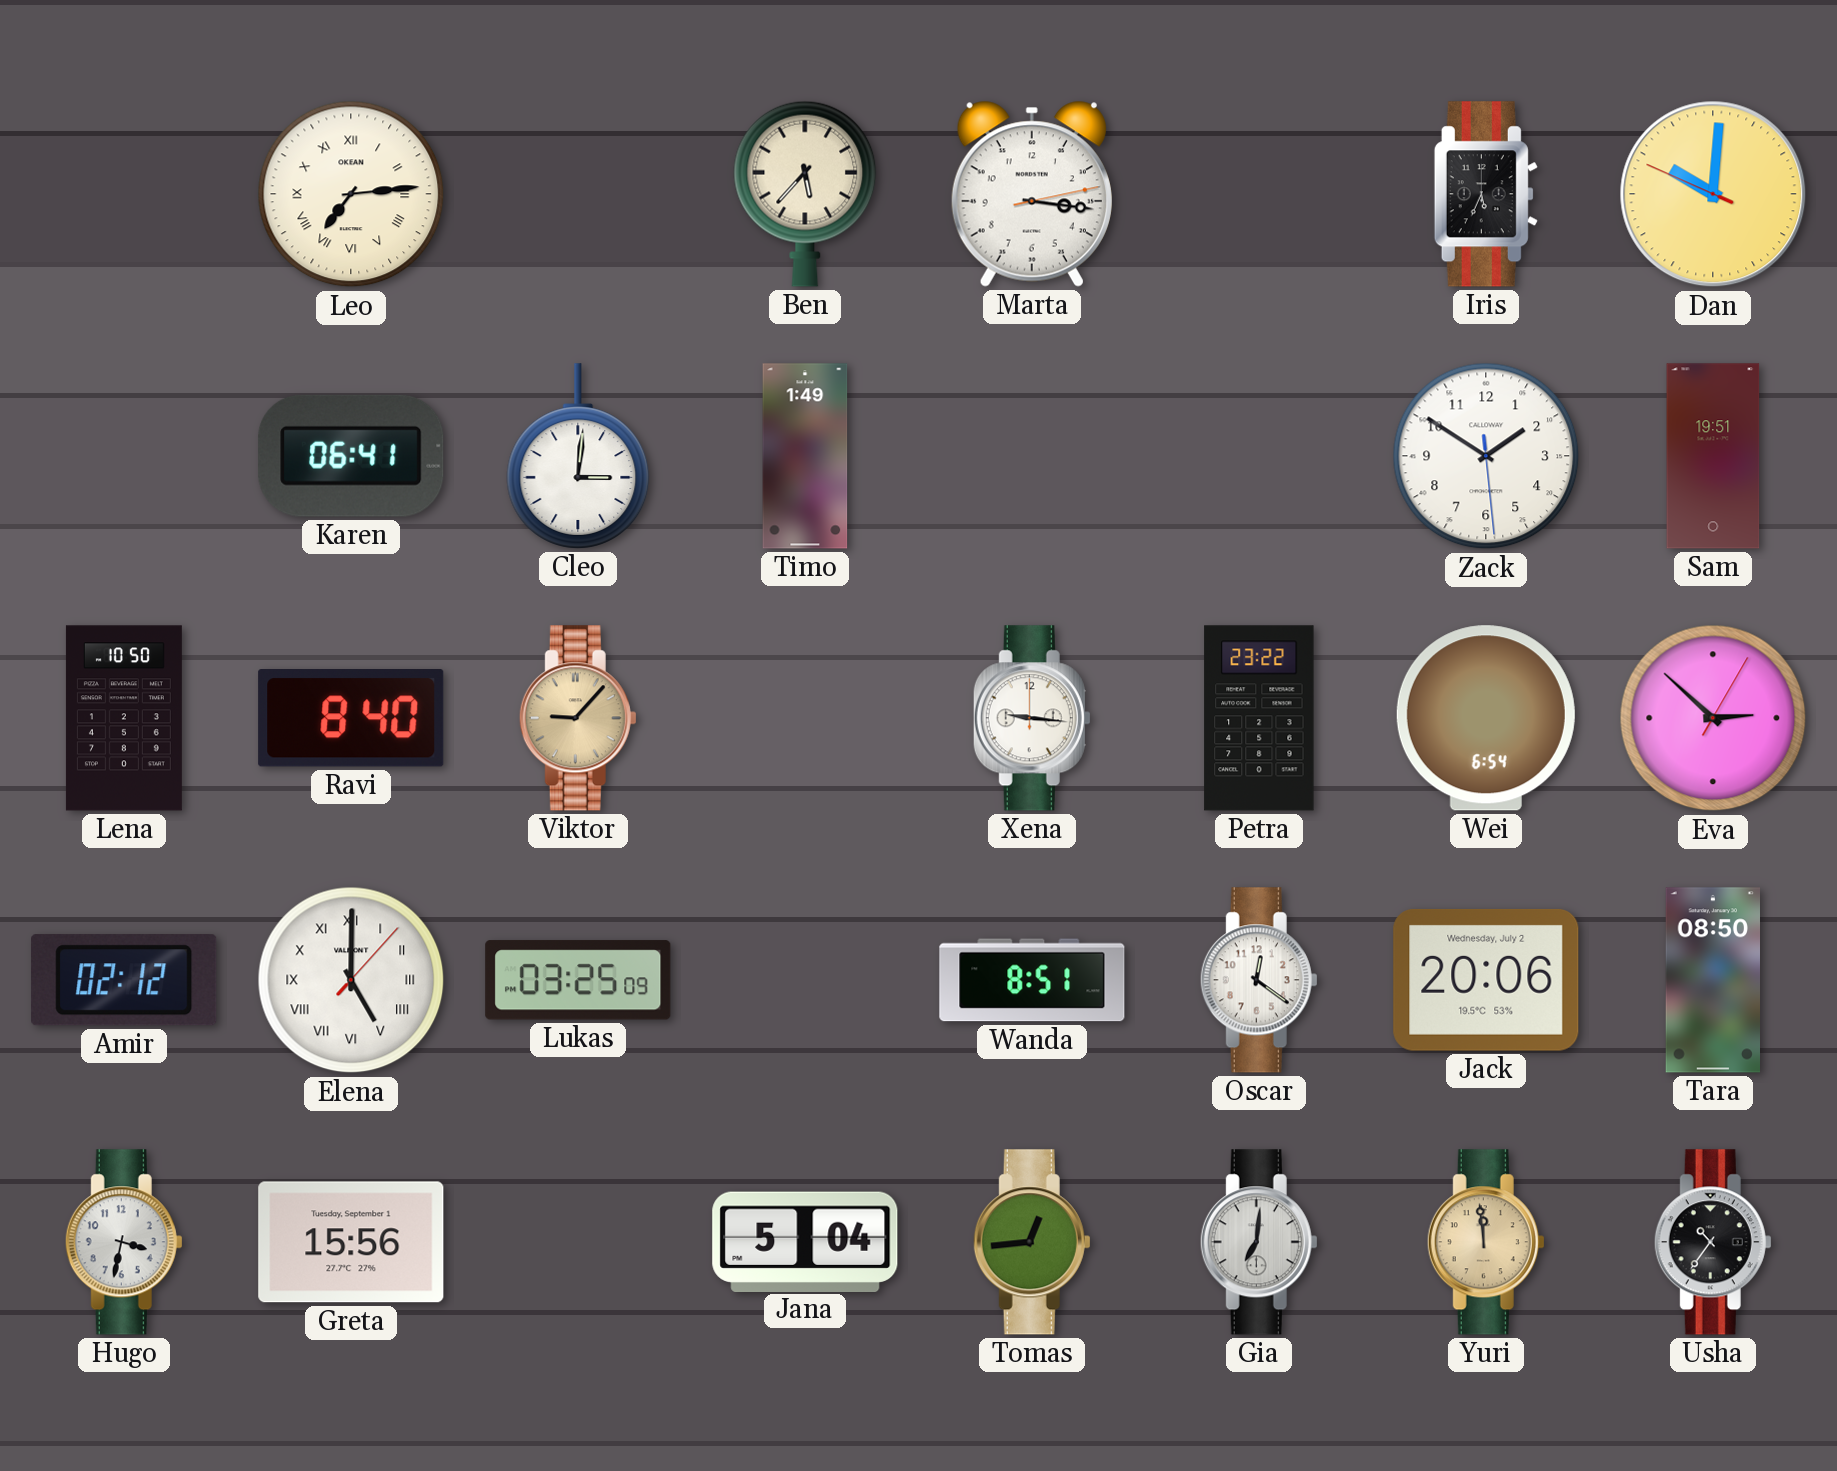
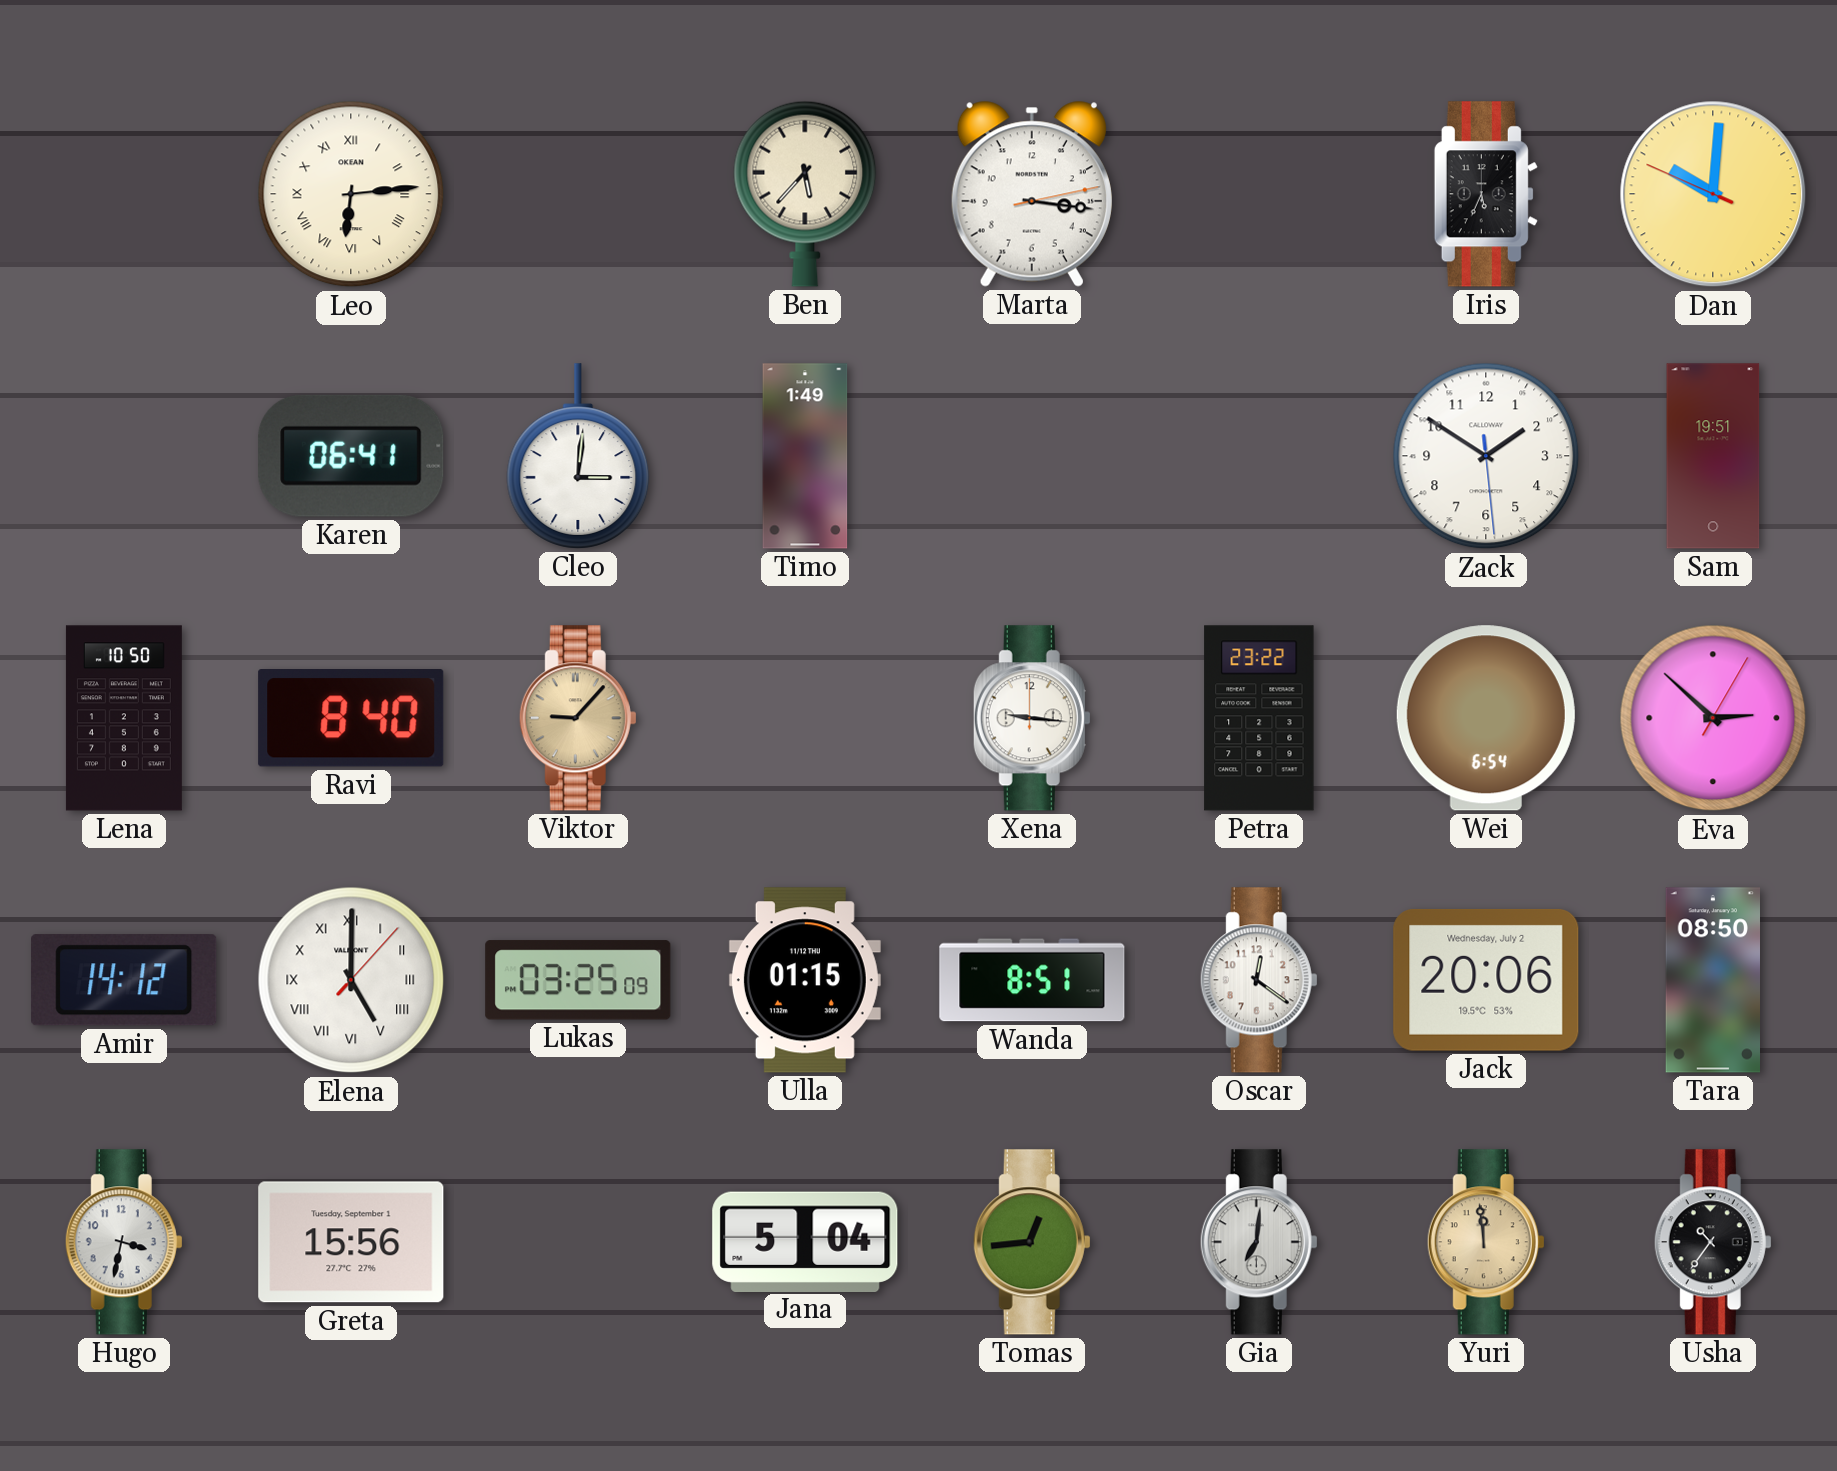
Leo: 7:14 -> 6:14 (351, 194)
Amir: 02:12 -> 14:12 (124, 980)
Ulla: none -> 01:15 (805, 980)
